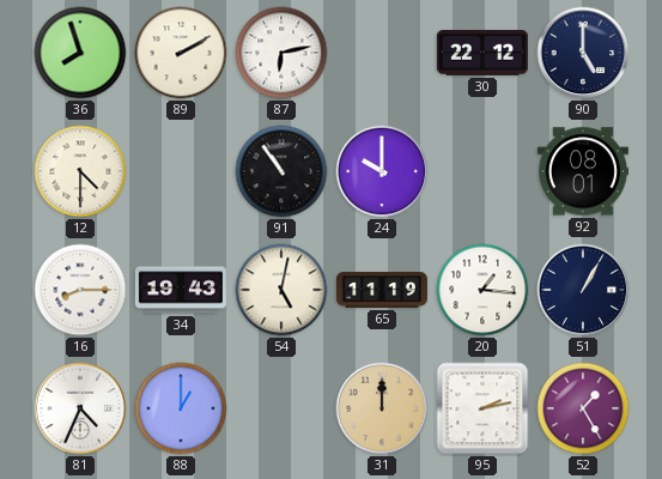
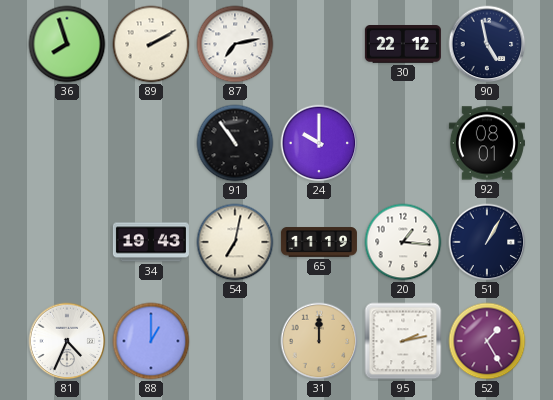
87: 6:13 -> 7:13 (235, 44)
90: 5:00 -> 4:58 (487, 44)
12: 4:30 -> none (80, 171)
16: 8:15 -> none (80, 290)
54: 5:02 -> 7:02 (235, 242)
